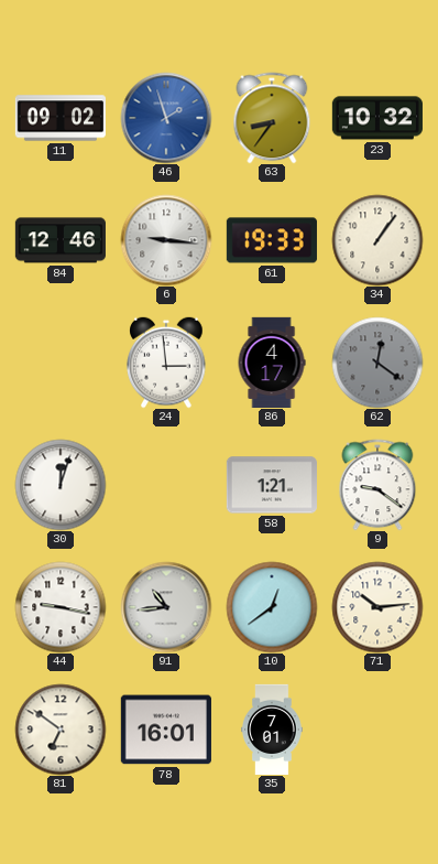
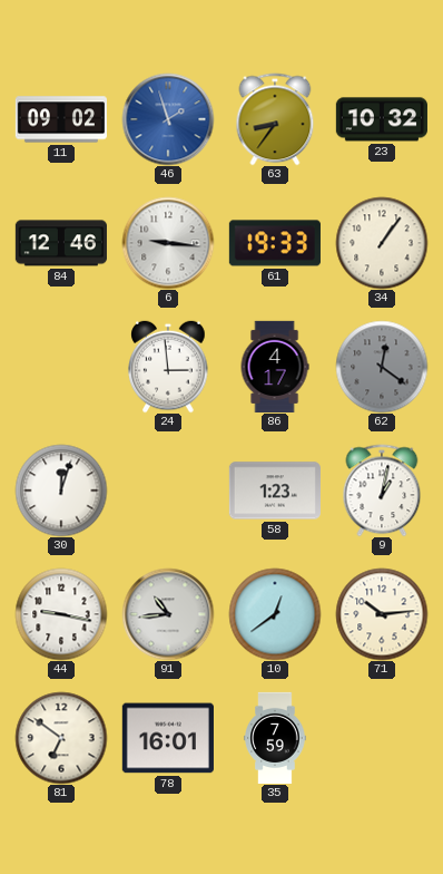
58: 1:21 -> 1:23 (275, 491)
9: 9:21 -> 1:02 (382, 491)
35: 7:01 -> 7:59 (275, 737)
